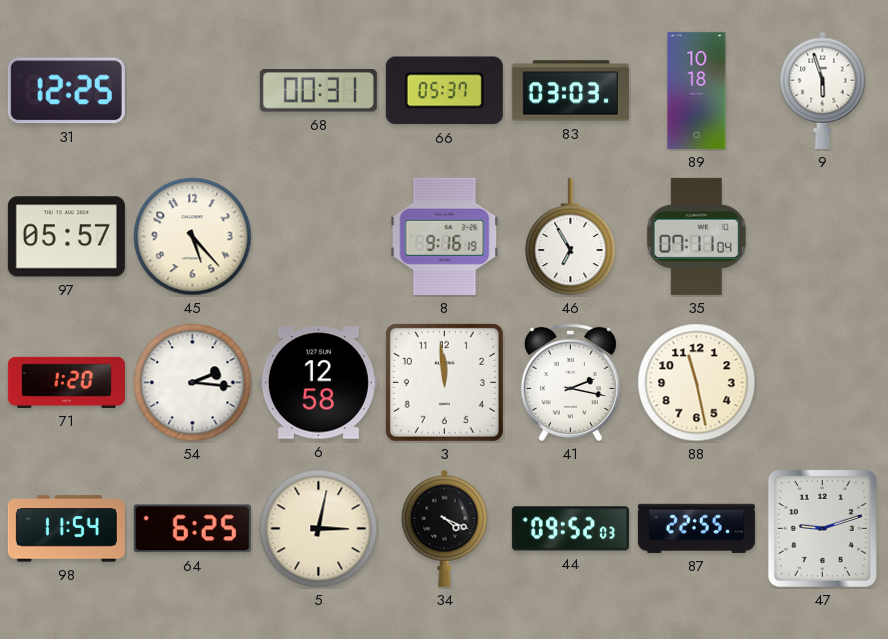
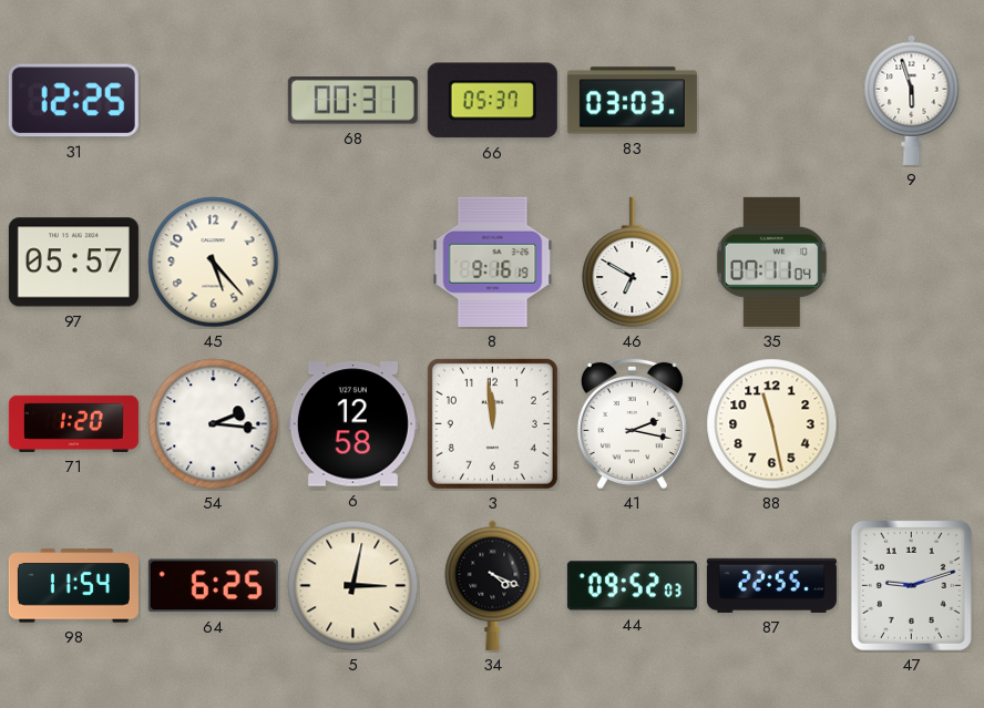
89: 10:18 -> none (697, 90)
46: 6:55 -> 6:50 (633, 263)
